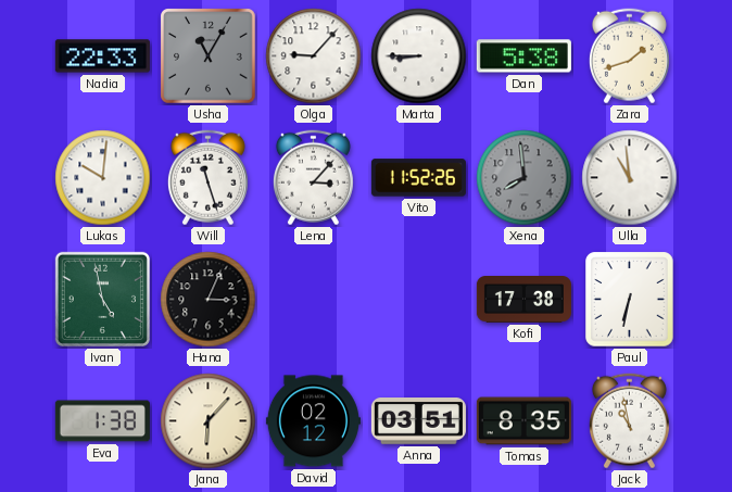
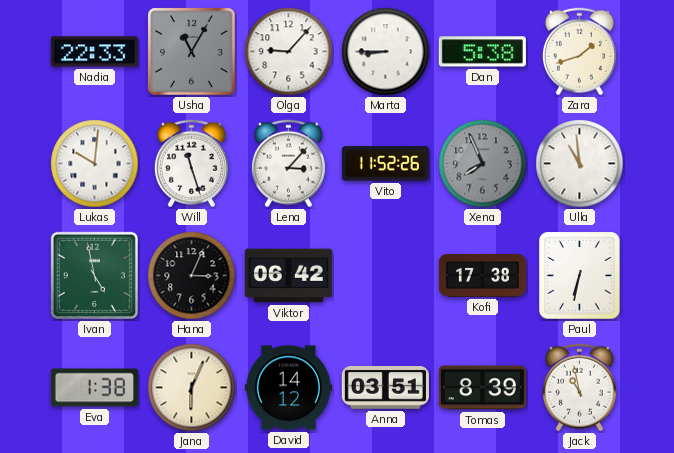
Xena: 7:59 -> 7:56 (483, 164)
Viktor: none -> 06:42 (288, 276)
Jana: 6:07 -> 6:04 (192, 388)
David: 02:12 -> 14:12 (288, 388)
Tomas: 8:35 -> 8:39 (482, 388)
